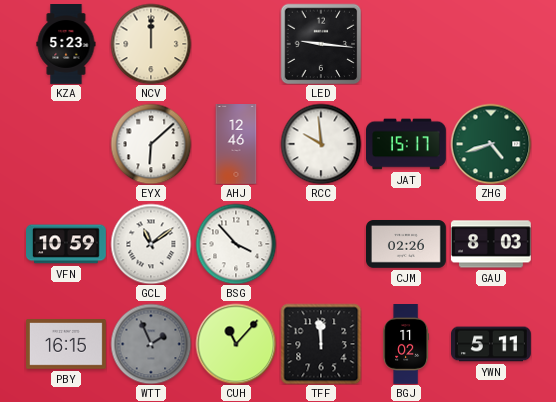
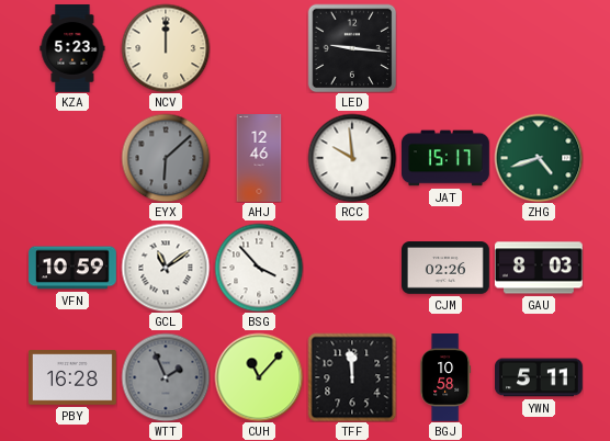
EYX dial: white -> grey (166, 158)
PBY: 16:15 -> 16:28 (74, 377)
BGJ: 11:02 -> 10:58 (445, 378)
